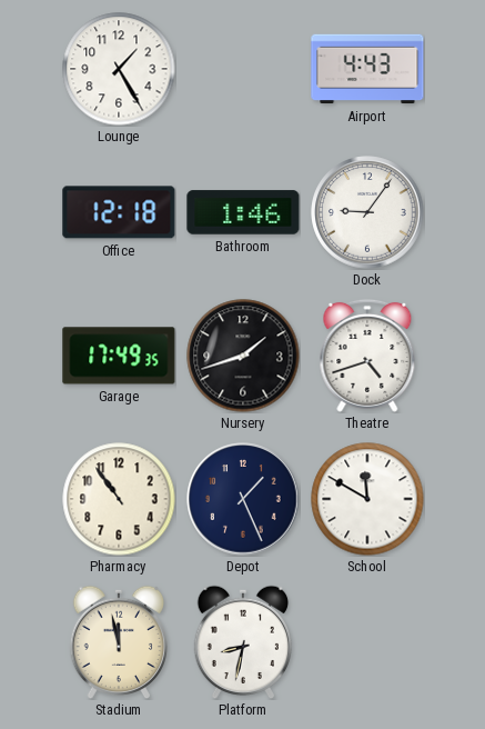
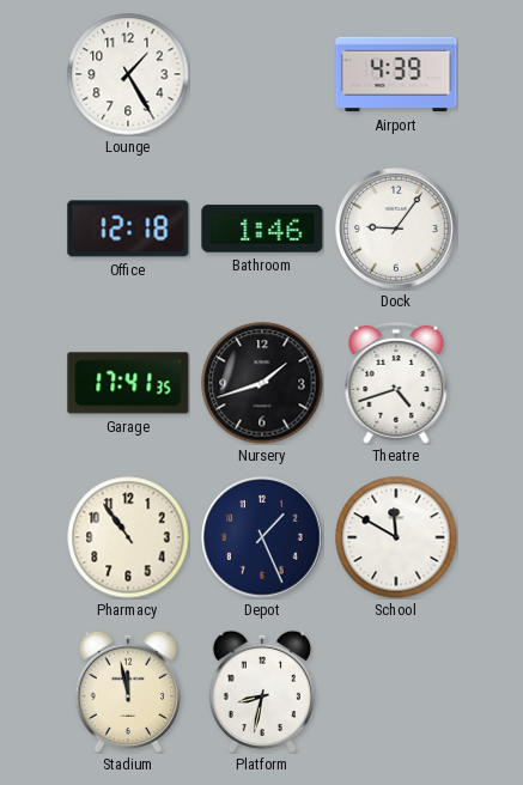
Airport: 4:43 -> 4:39 (396, 74)
Garage: 17:49 -> 17:41 (128, 383)
